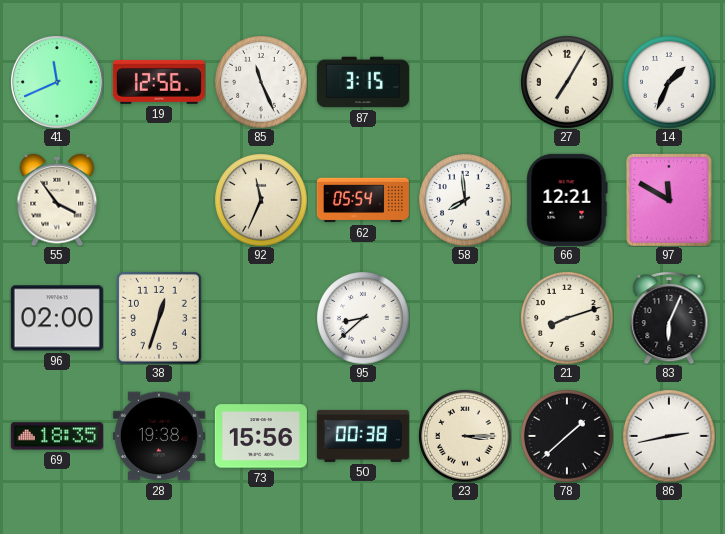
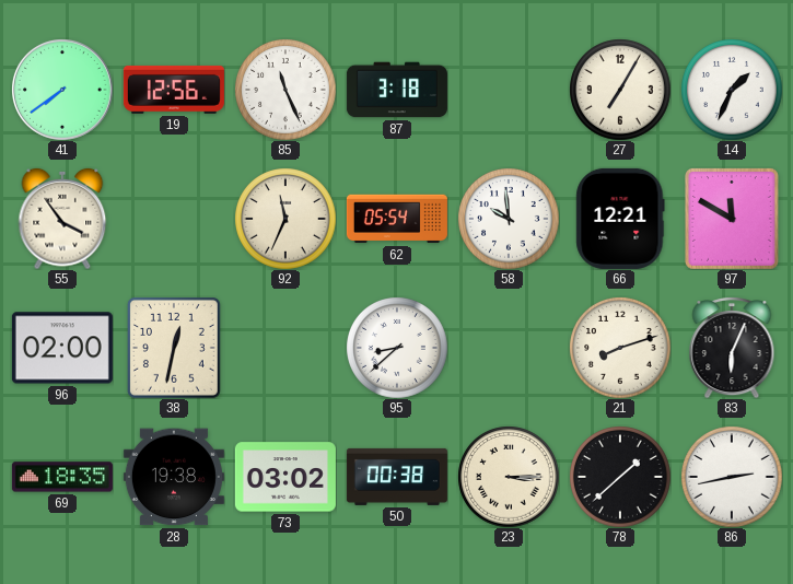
41: 11:41 -> 7:39 (62, 90)
87: 3:15 -> 3:18 (397, 90)
58: 7:59 -> 9:59 (509, 219)
38: 12:33 -> 12:32 (174, 348)
73: 15:56 -> 03:02 (285, 477)
